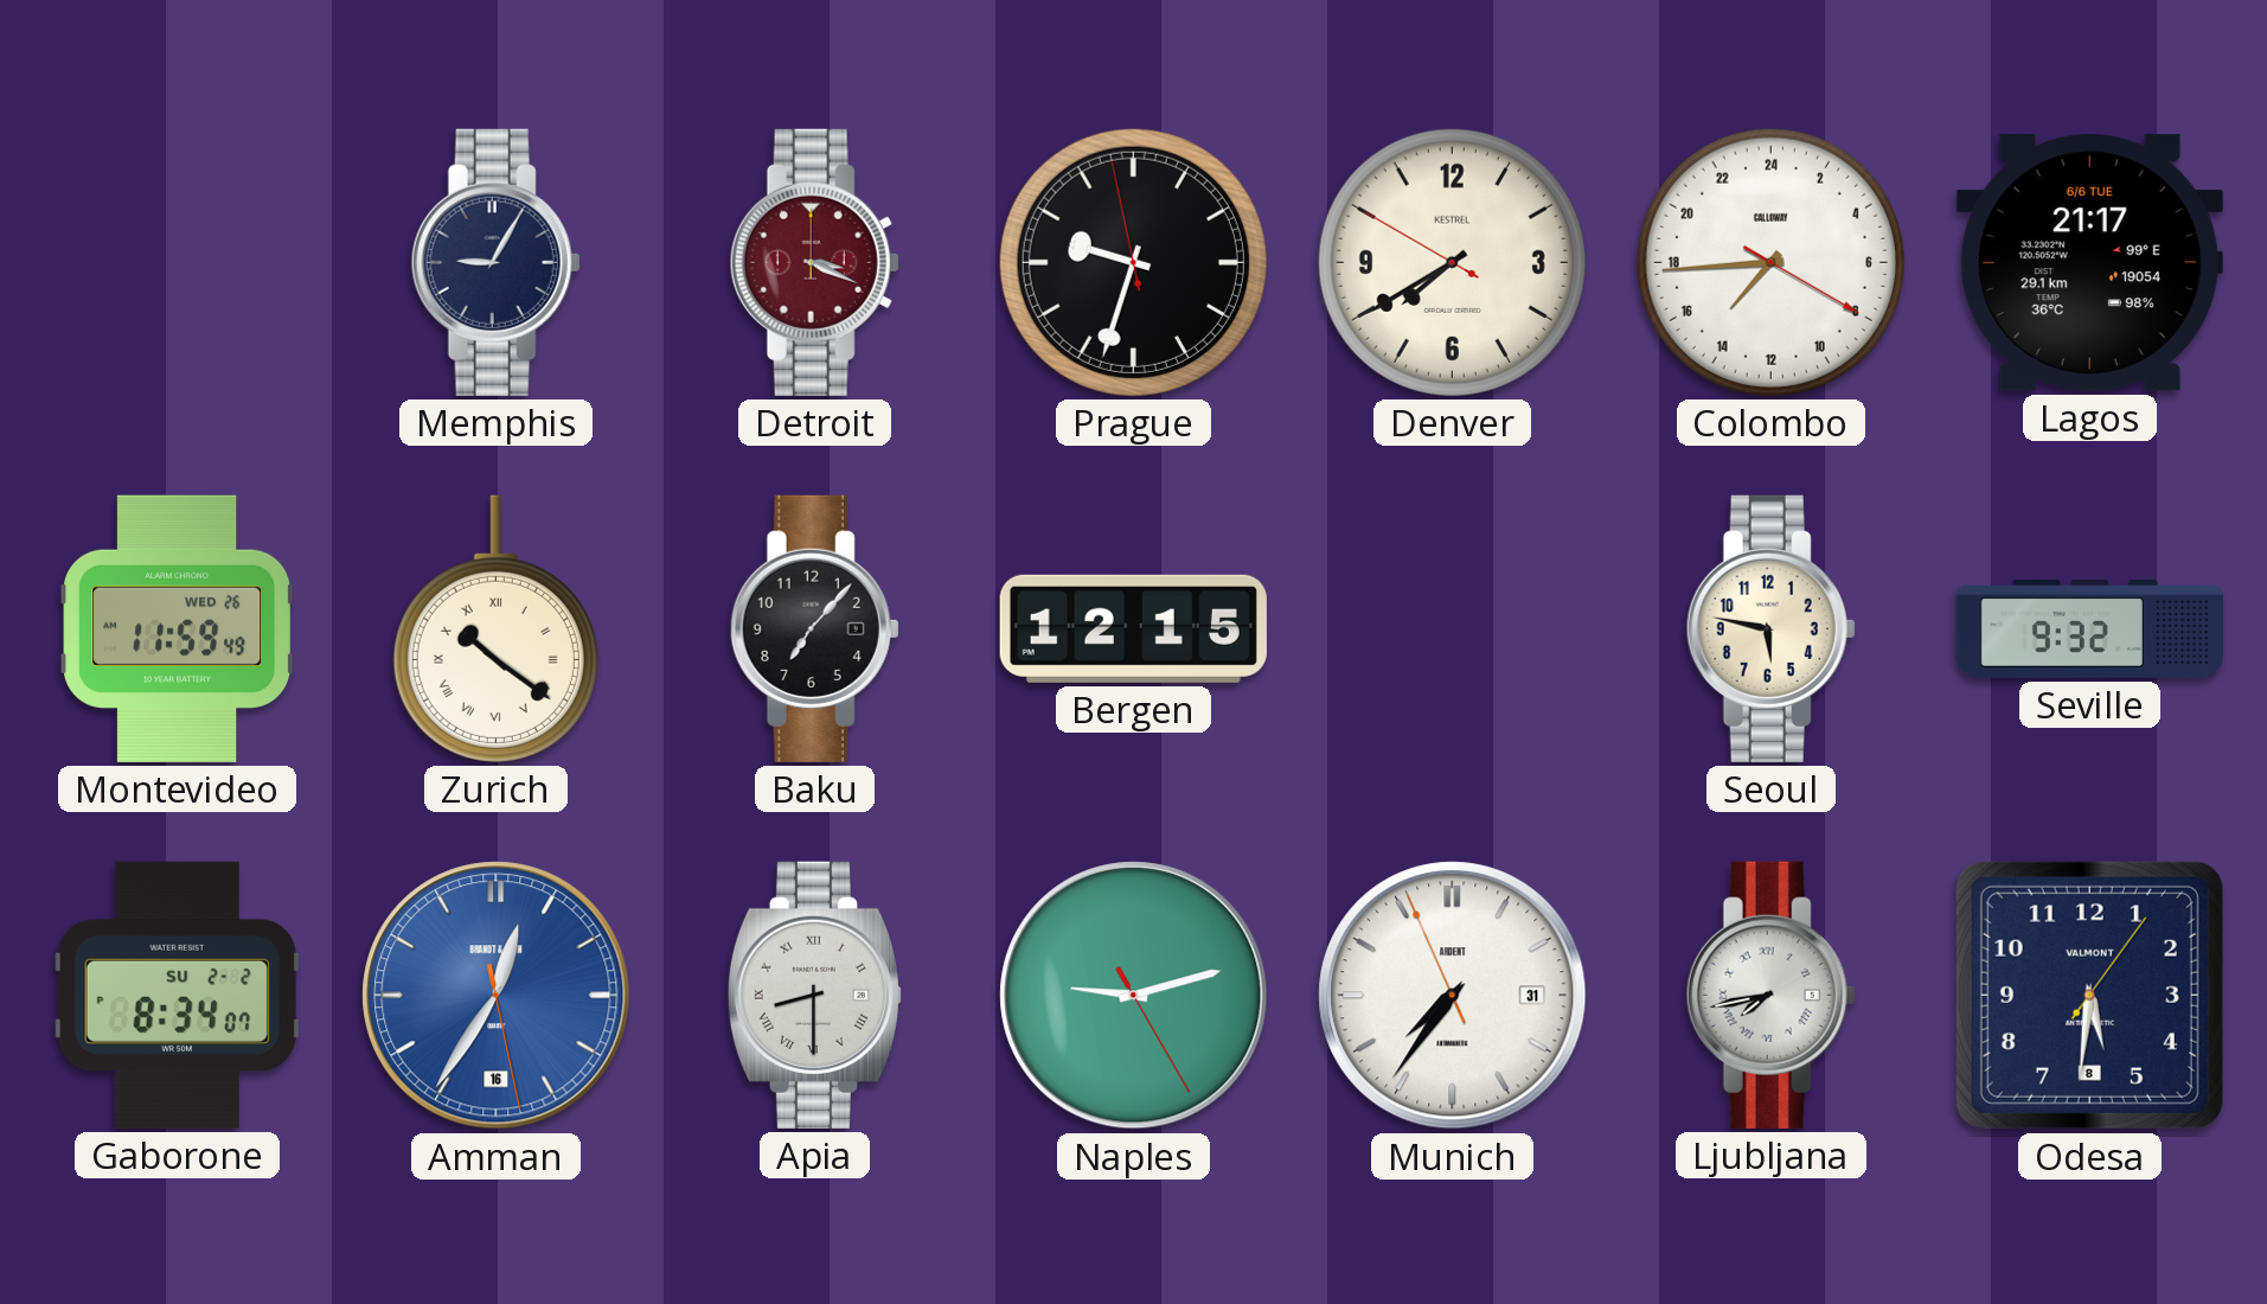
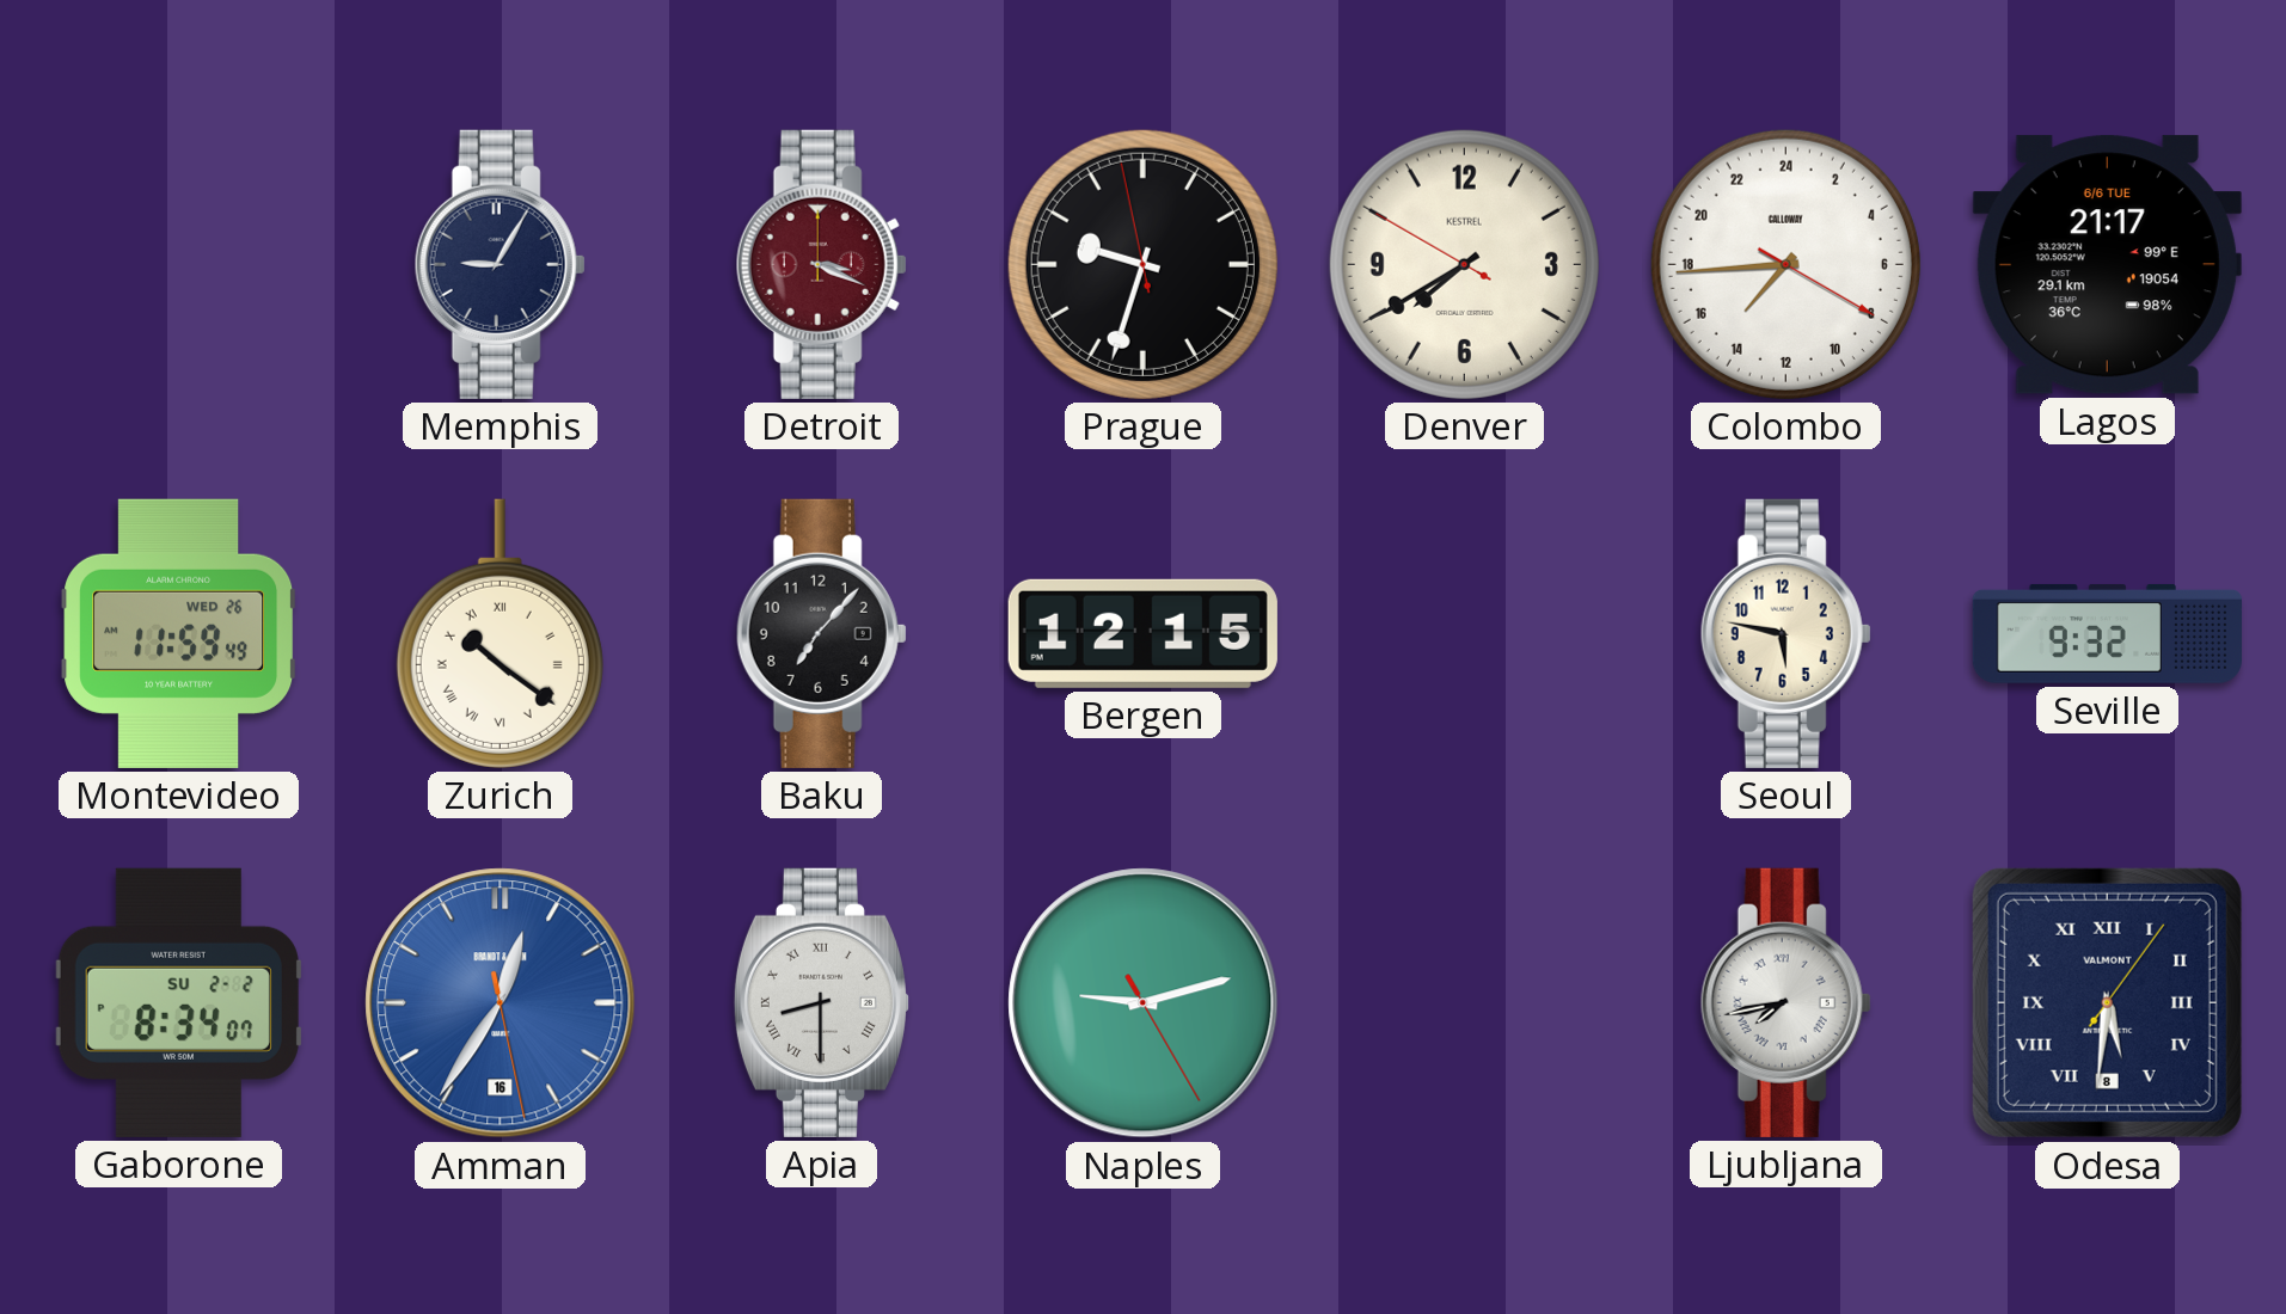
Munich: 7:35 -> none (1453, 996)
Odesa numerals: Arabic -> Roman (2107, 1002)
